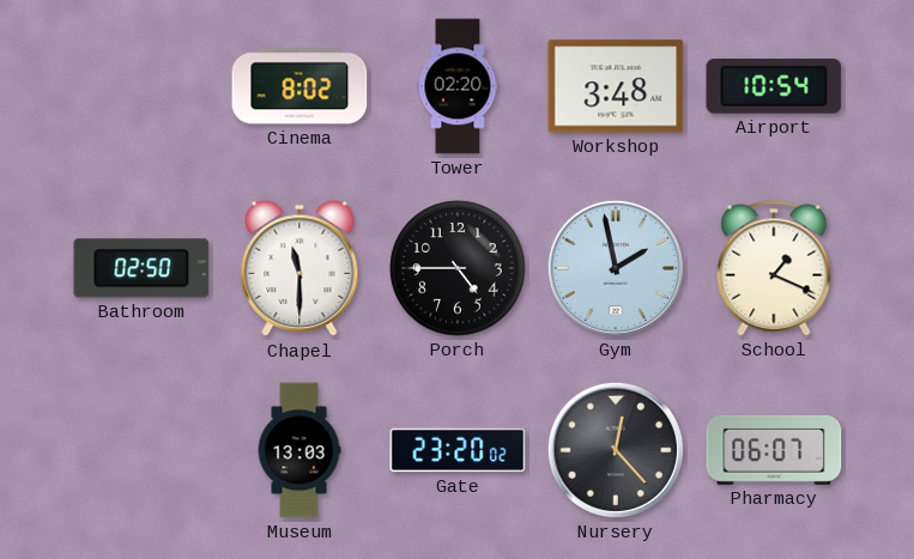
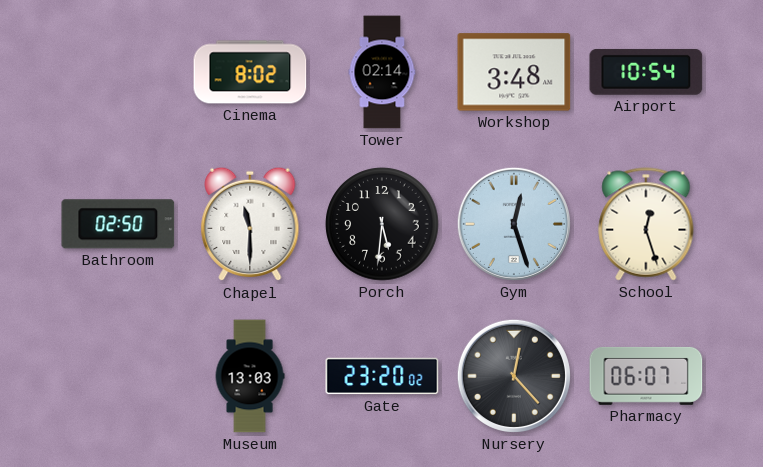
Tower: 02:20 -> 02:14 (382, 72)
Porch: 4:45 -> 5:31 (382, 224)
Gym: 1:58 -> 12:27 (514, 224)
School: 1:19 -> 12:27 (646, 224)
